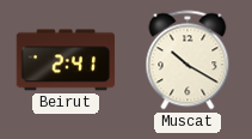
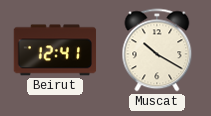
Beirut: 2:41 -> 12:41 (55, 50)
